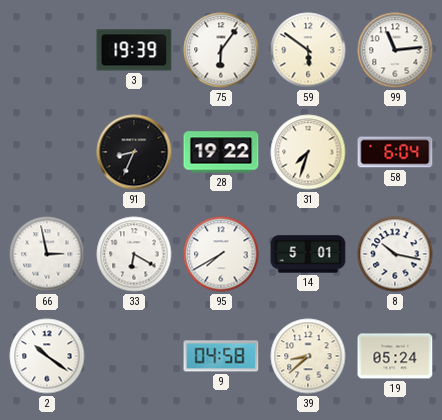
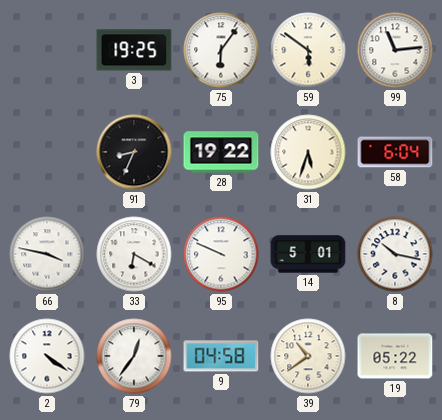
3: 19:39 -> 19:25 (134, 50)
31: 7:33 -> 5:33 (308, 152)
66: 2:58 -> 3:47 (47, 254)
95: 7:40 -> 9:49 (221, 254)
2: 10:21 -> 4:21 (47, 356)
79: none -> 12:36 (134, 356)
39: 8:38 -> 10:39 (308, 356)
19: 05:24 -> 05:22 (395, 356)
